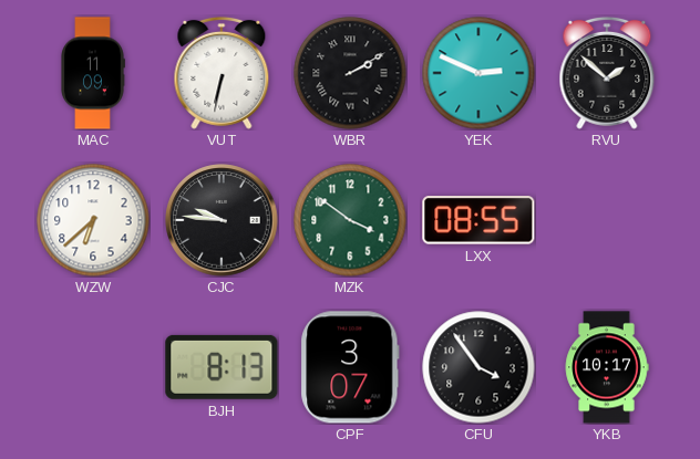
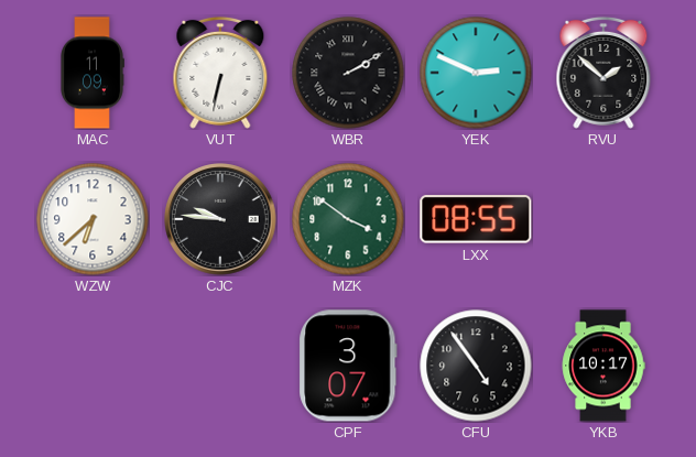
BJH: 8:13 -> none (222, 367)
CFU: 3:54 -> 4:54 (476, 366)
